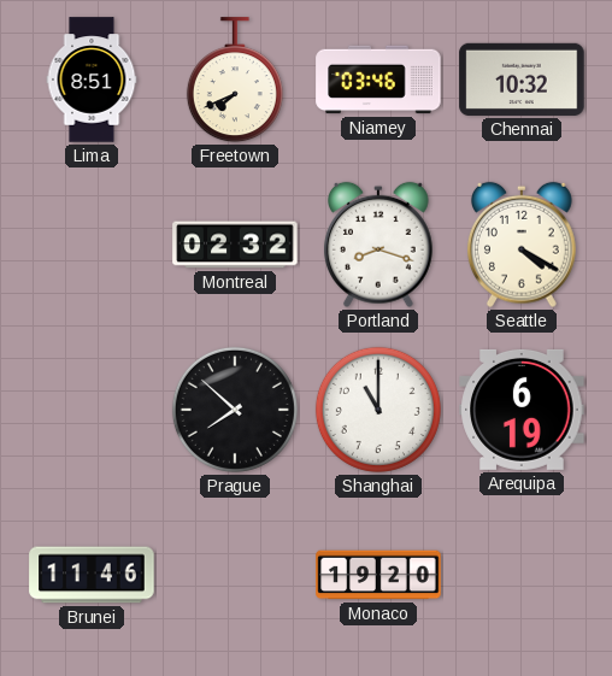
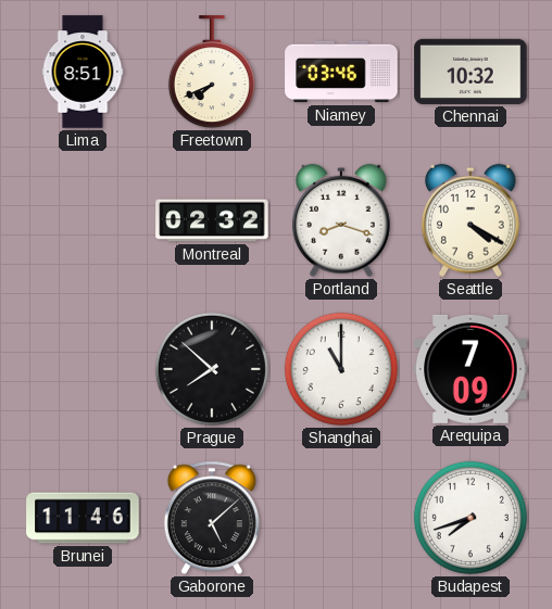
Arequipa: 6:19 -> 7:09 (471, 369)
Gaborone: none -> 5:08 (212, 518)
Monaco: 19:20 -> none (378, 575)
Budapest: none -> 7:42 (471, 518)
